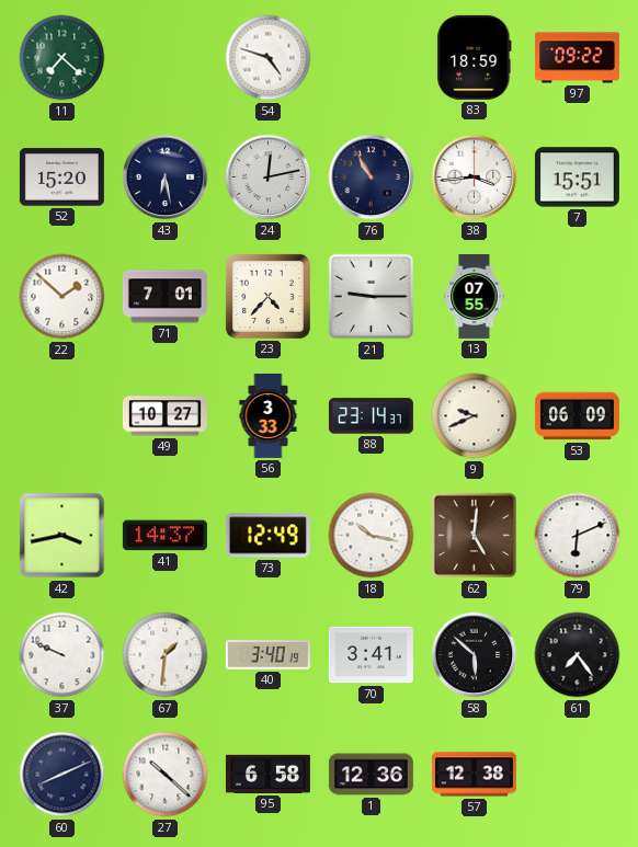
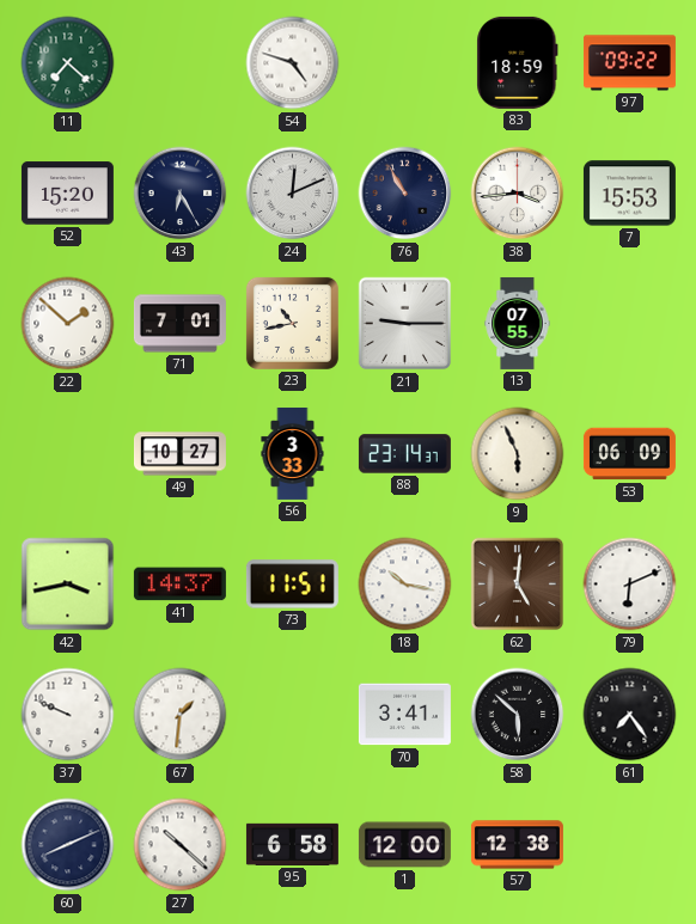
43: 6:28 -> 6:25 (181, 194)
24: 12:13 -> 12:11 (293, 194)
7: 15:51 -> 15:53 (629, 194)
23: 4:37 -> 10:43 (292, 323)
9: 9:41 -> 5:56 (518, 454)
73: 12:49 -> 11:51 (292, 585)
40: 3:40 -> none (267, 655)
1: 12:36 -> 12:00 (404, 845)
